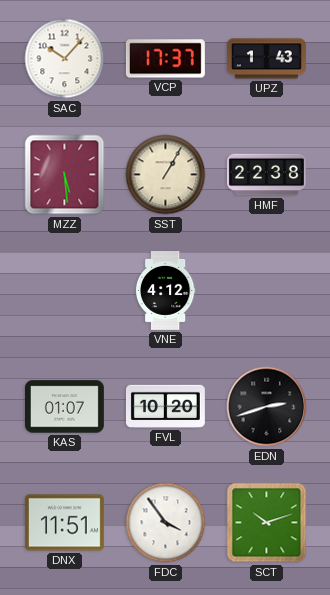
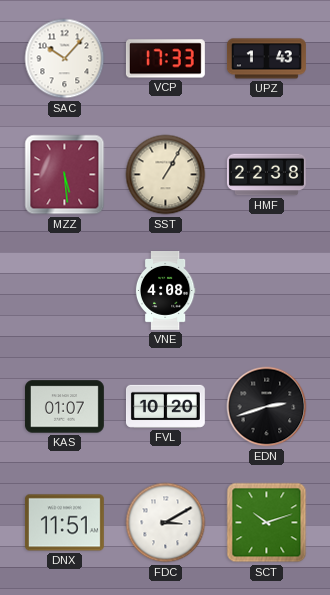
VCP: 17:37 -> 17:33 (165, 59)
VNE: 4:12 -> 4:08 (165, 291)
FDC: 3:54 -> 3:10 (166, 523)
